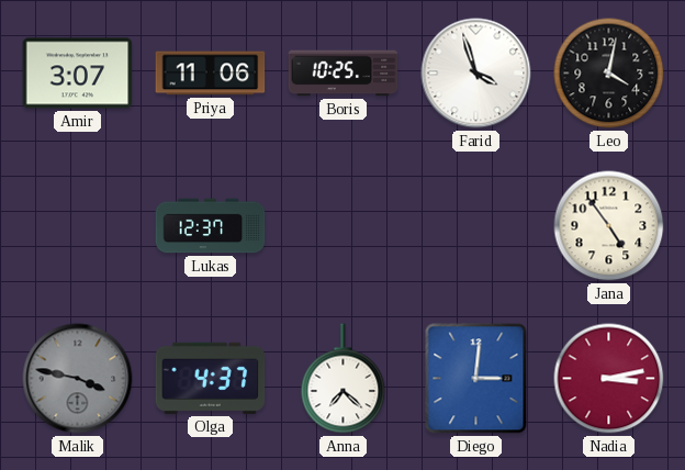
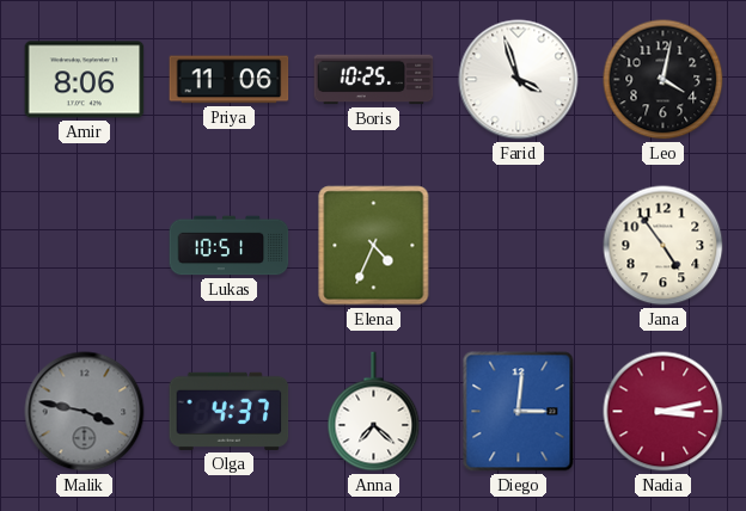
Amir: 3:07 -> 8:06 (85, 80)
Lukas: 12:37 -> 10:51 (230, 246)
Elena: none -> 4:34 (374, 246)
